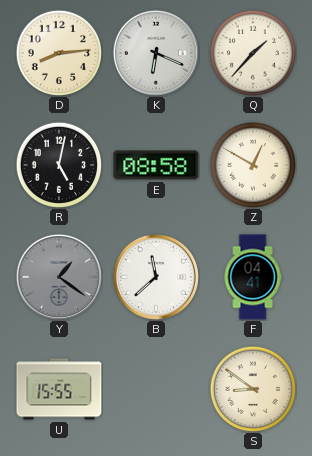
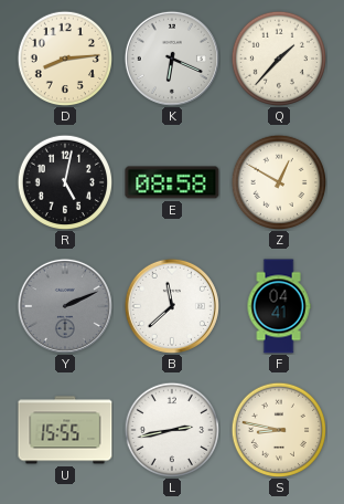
Y: 1:21 -> 2:11 (65, 306)
L: none -> 2:43 (171, 429)
S: 8:51 -> 8:47 (278, 429)
